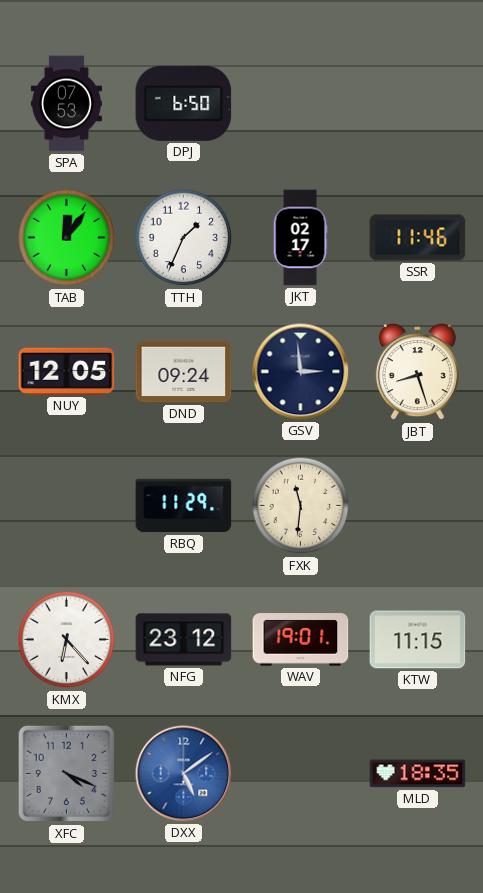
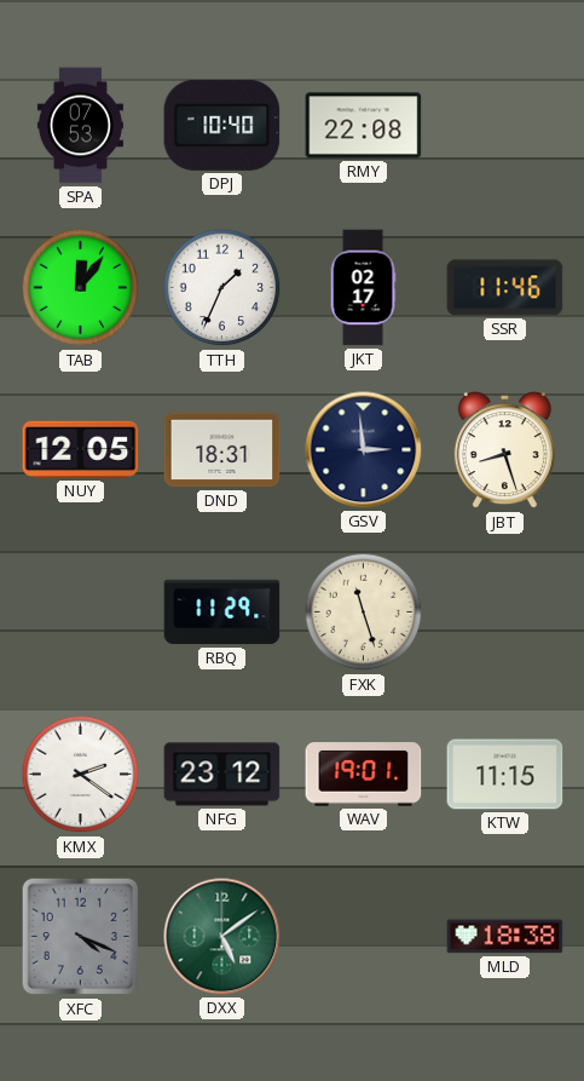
DPJ: 6:50 -> 10:40 (222, 125)
RMY: none -> 22:08 (364, 126)
DND: 09:24 -> 18:31 (222, 450)
FXK: 11:31 -> 11:27 (364, 613)
KMX: 6:23 -> 2:21 (81, 775)
DXX dial: blue -> green (222, 937)
MLD: 18:35 -> 18:38 (505, 937)
